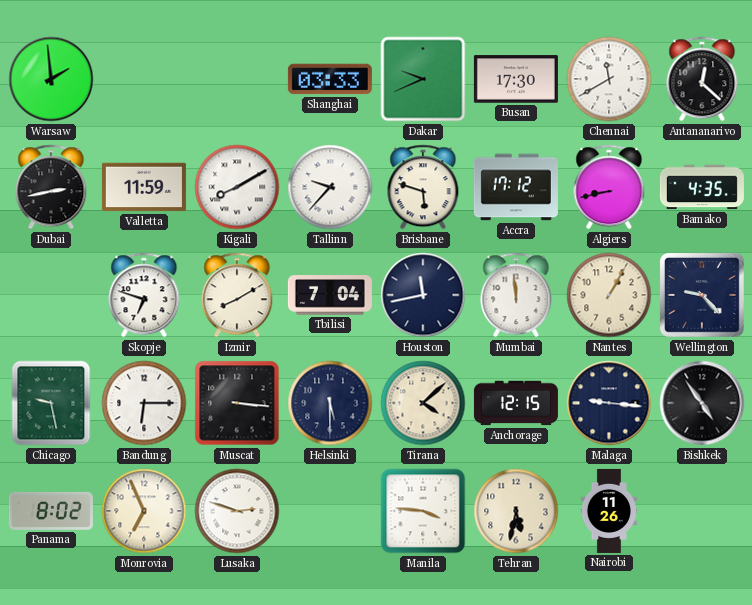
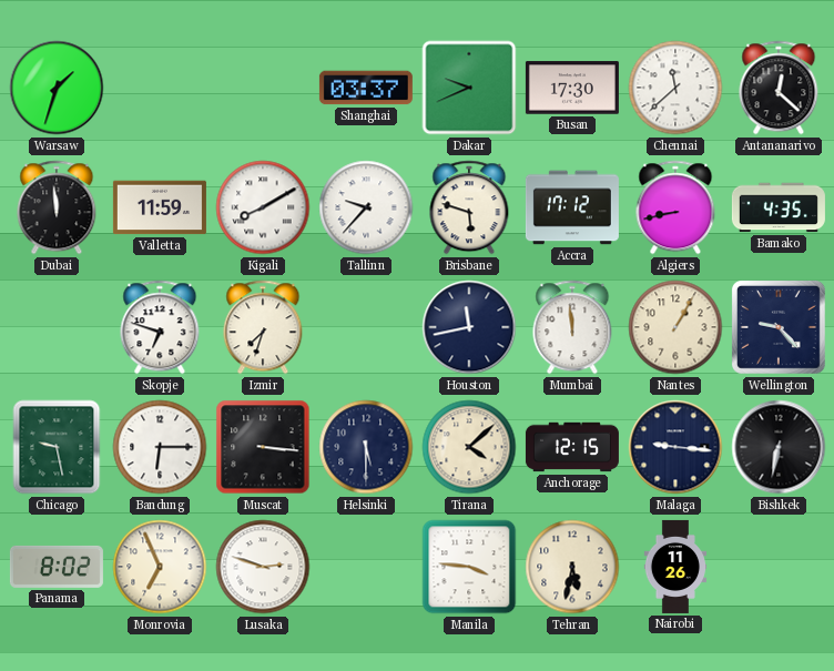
Warsaw: 1:59 -> 1:33 (57, 88)
Shanghai: 03:33 -> 03:37 (366, 88)
Chennai: 11:40 -> 11:38 (675, 88)
Dubai: 2:43 -> 11:59 (57, 207)
Izmir: 8:10 -> 7:33 (263, 327)
Tbilisi: 7:04 -> none (330, 295)
Bishkek: 4:54 -> 6:32 (779, 447)
